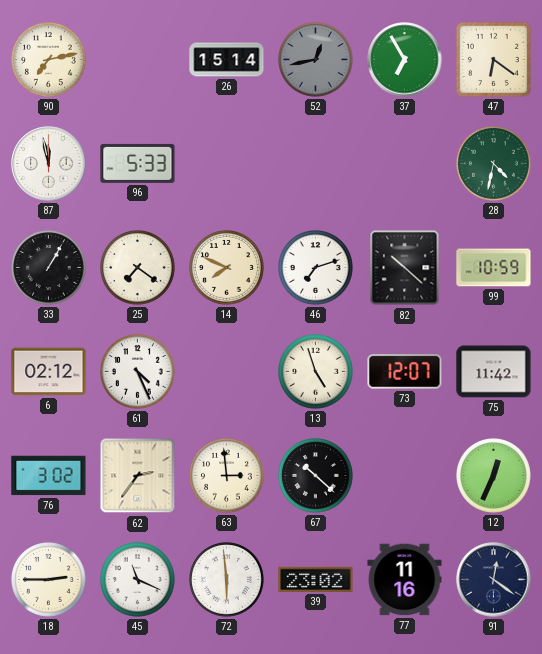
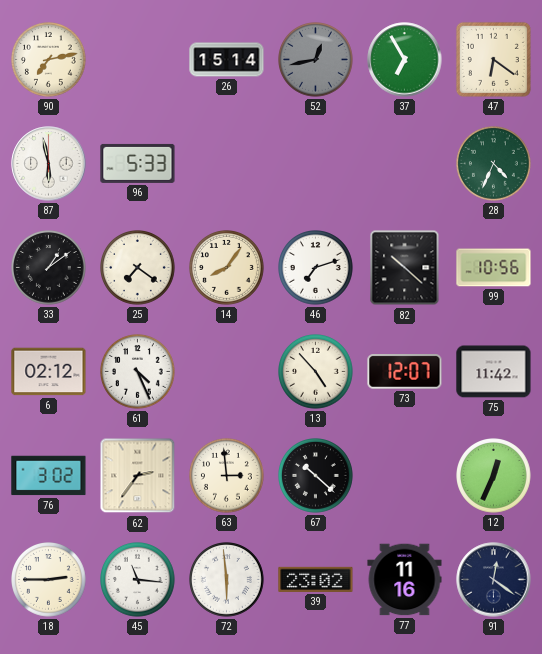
87: 11:58 -> 5:58 (49, 164)
28: 4:32 -> 4:34 (494, 164)
33: 1:05 -> 1:09 (49, 268)
14: 7:49 -> 8:06 (227, 268)
99: 10:59 -> 10:56 (494, 268)
13: 4:57 -> 4:53 (316, 372)
45: 11:19 -> 11:16 (138, 580)
